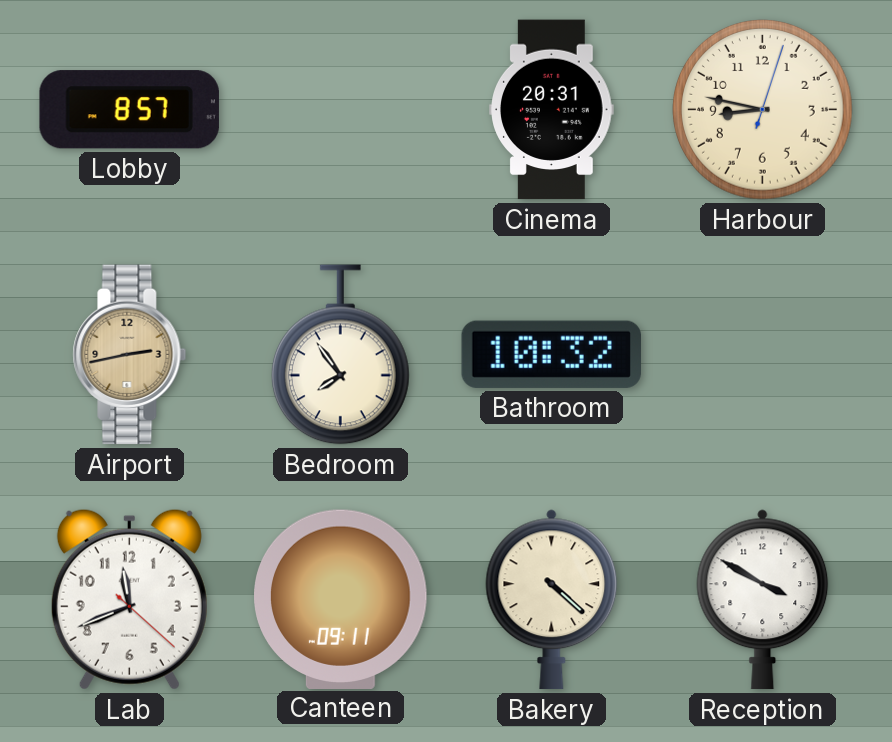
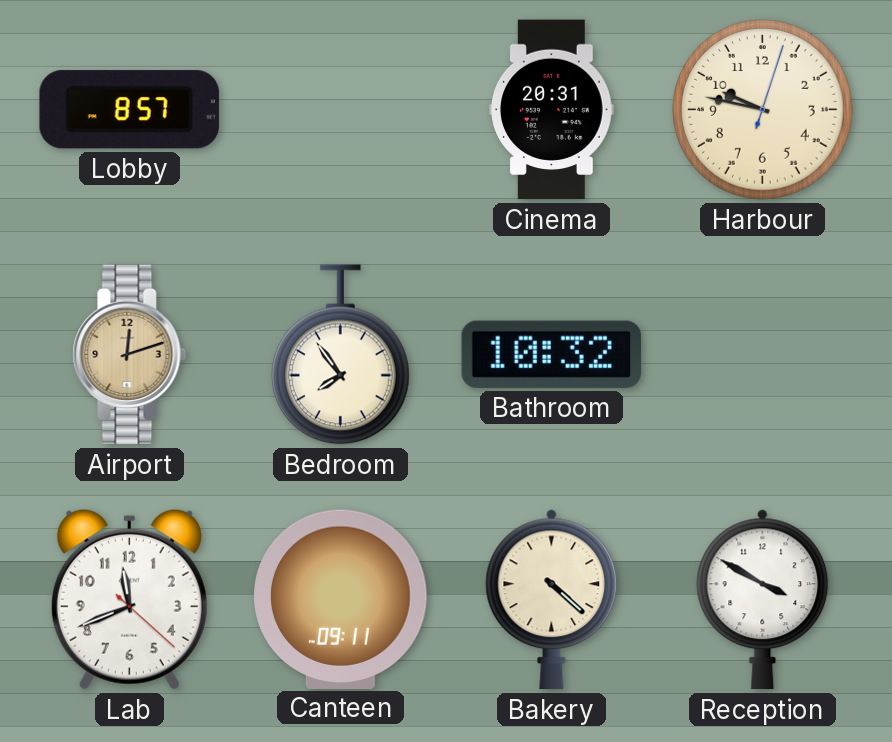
Harbour: 8:47 -> 9:47 (763, 110)
Airport: 2:43 -> 12:12 (130, 355)
